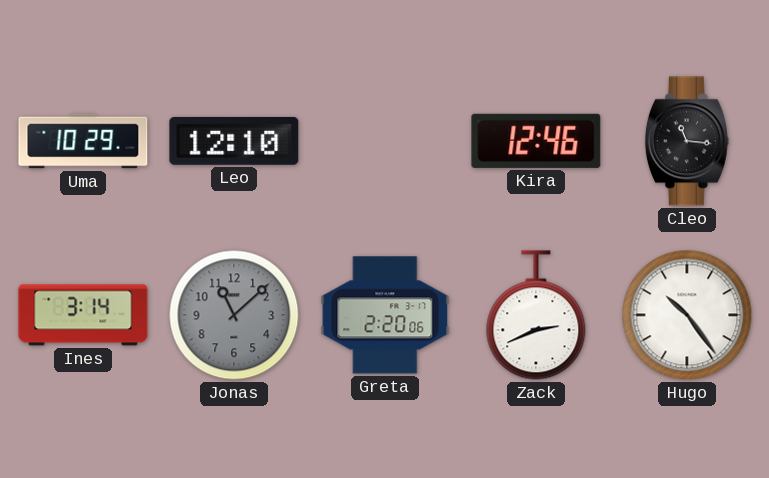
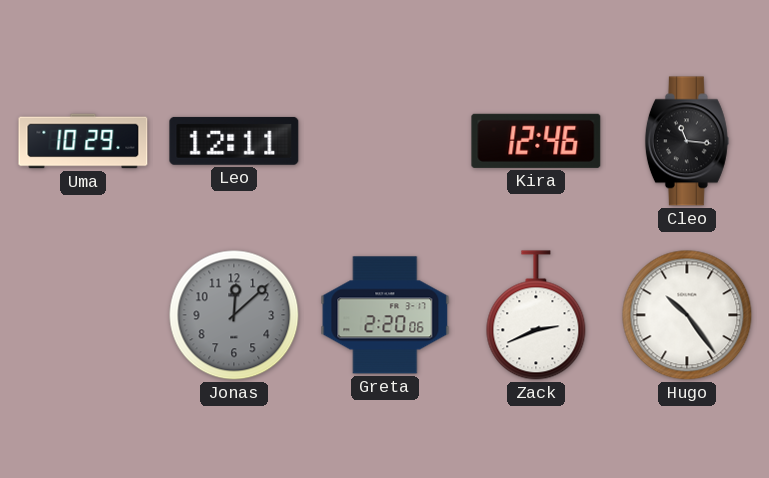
Leo: 12:10 -> 12:11 (234, 141)
Ines: 3:14 -> none (83, 315)
Jonas: 11:08 -> 12:08 (234, 315)
